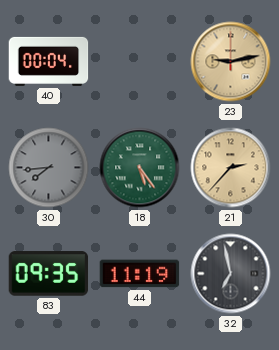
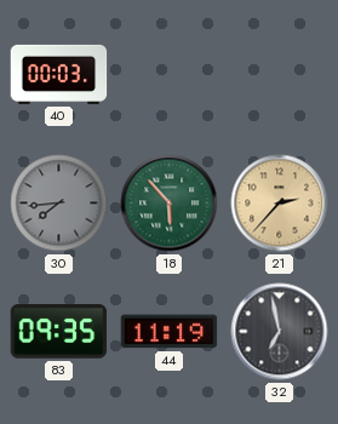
40: 00:04 -> 00:03 (59, 74)
23: 9:13 -> none (231, 62)
18: 5:24 -> 5:53 (170, 204)
